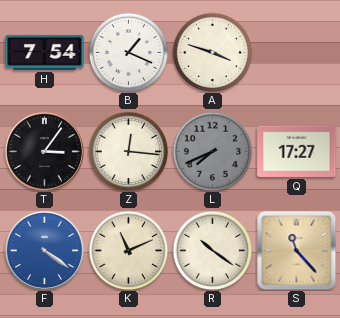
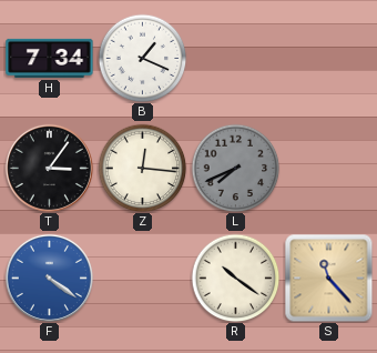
H: 7:54 -> 7:34 (50, 58)
A: 3:48 -> none (212, 52)
Q: 17:27 -> none (297, 151)
K: 11:11 -> none (128, 250)
